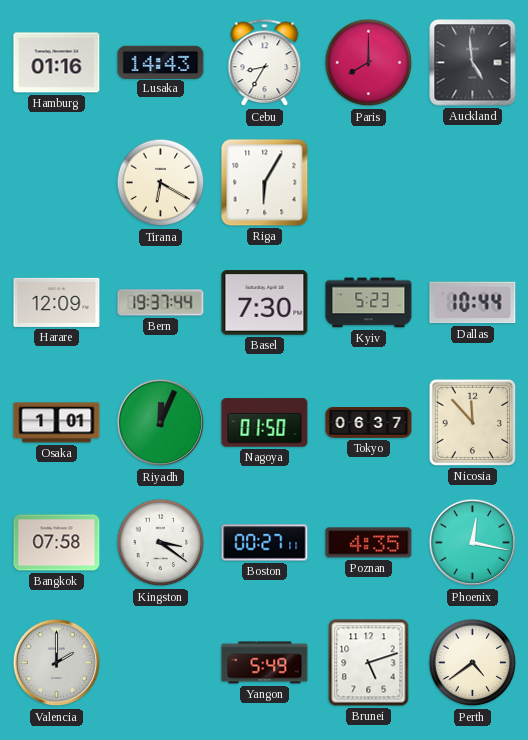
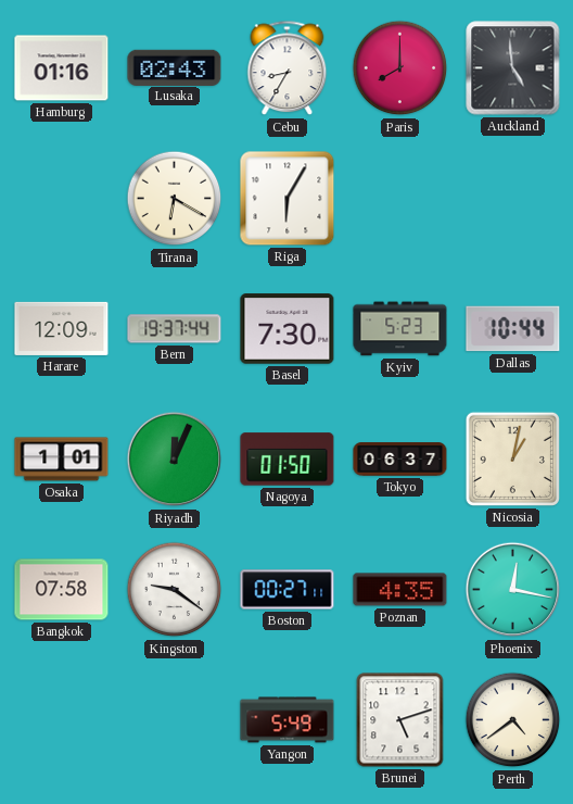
Lusaka: 14:43 -> 02:43 (175, 67)
Nicosia: 11:53 -> 1:02 (512, 458)
Kingston: 3:21 -> 9:21 (175, 590)
Valencia: 2:00 -> none (57, 663)
